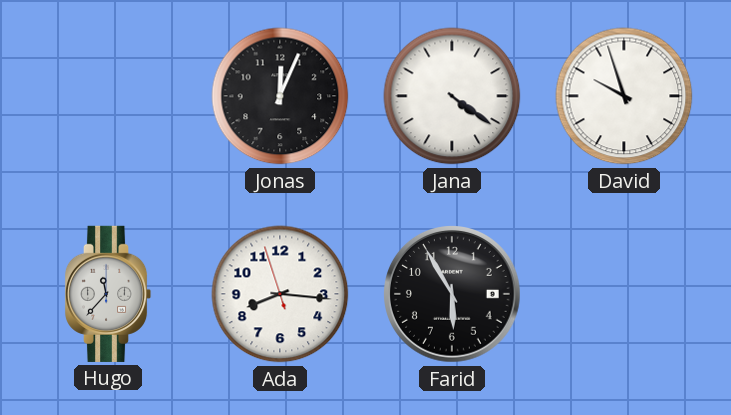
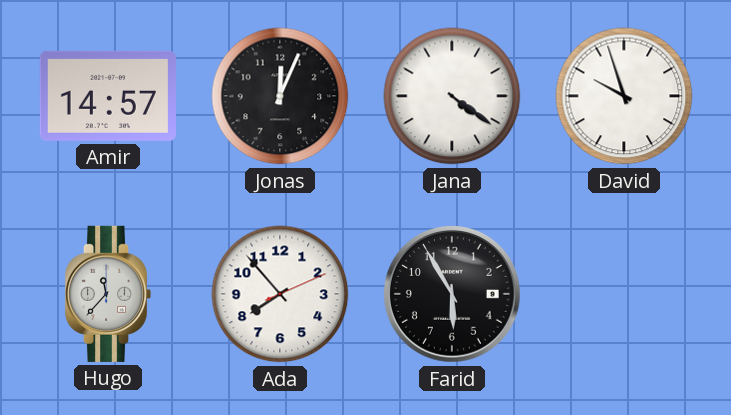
Amir: none -> 14:57 (108, 96)
Ada: 8:15 -> 7:53 (280, 294)
